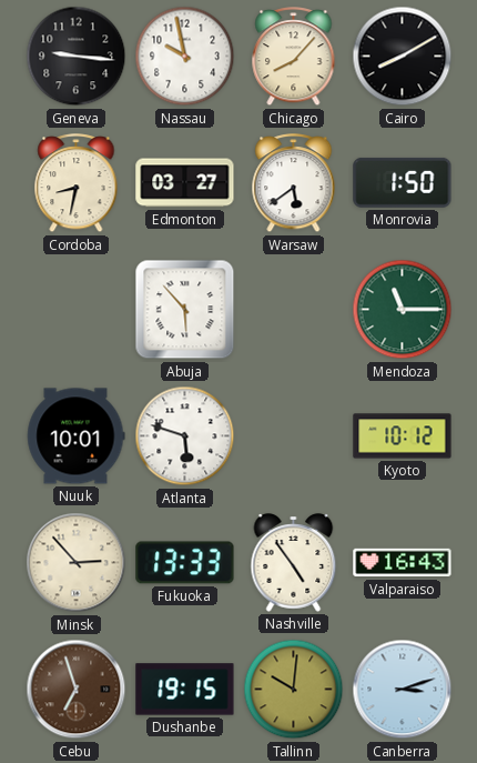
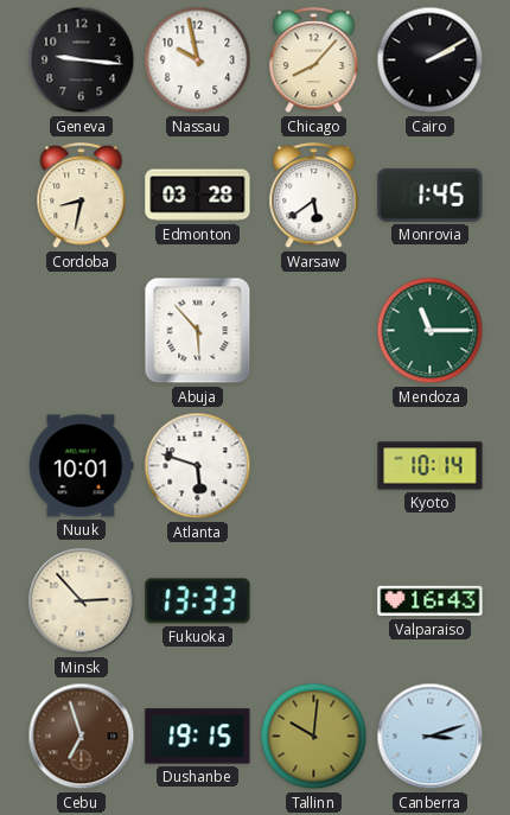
Cairo: 8:10 -> 2:10 (431, 61)
Edmonton: 03:27 -> 03:28 (198, 196)
Monrovia: 1:50 -> 1:45 (431, 195)
Kyoto: 10:12 -> 10:14 (431, 466)
Nashville: 4:54 -> none (294, 563)
